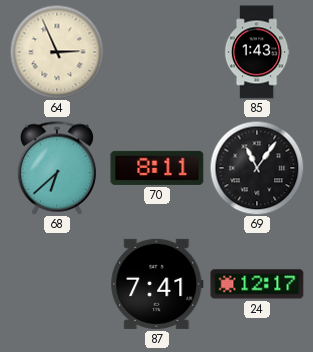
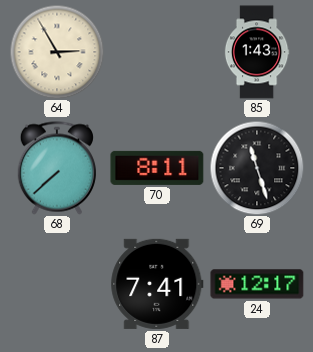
64: 2:56 -> 2:55 (57, 52)
68: 6:38 -> 7:38 (57, 168)
69: 11:06 -> 11:27 (257, 168)
